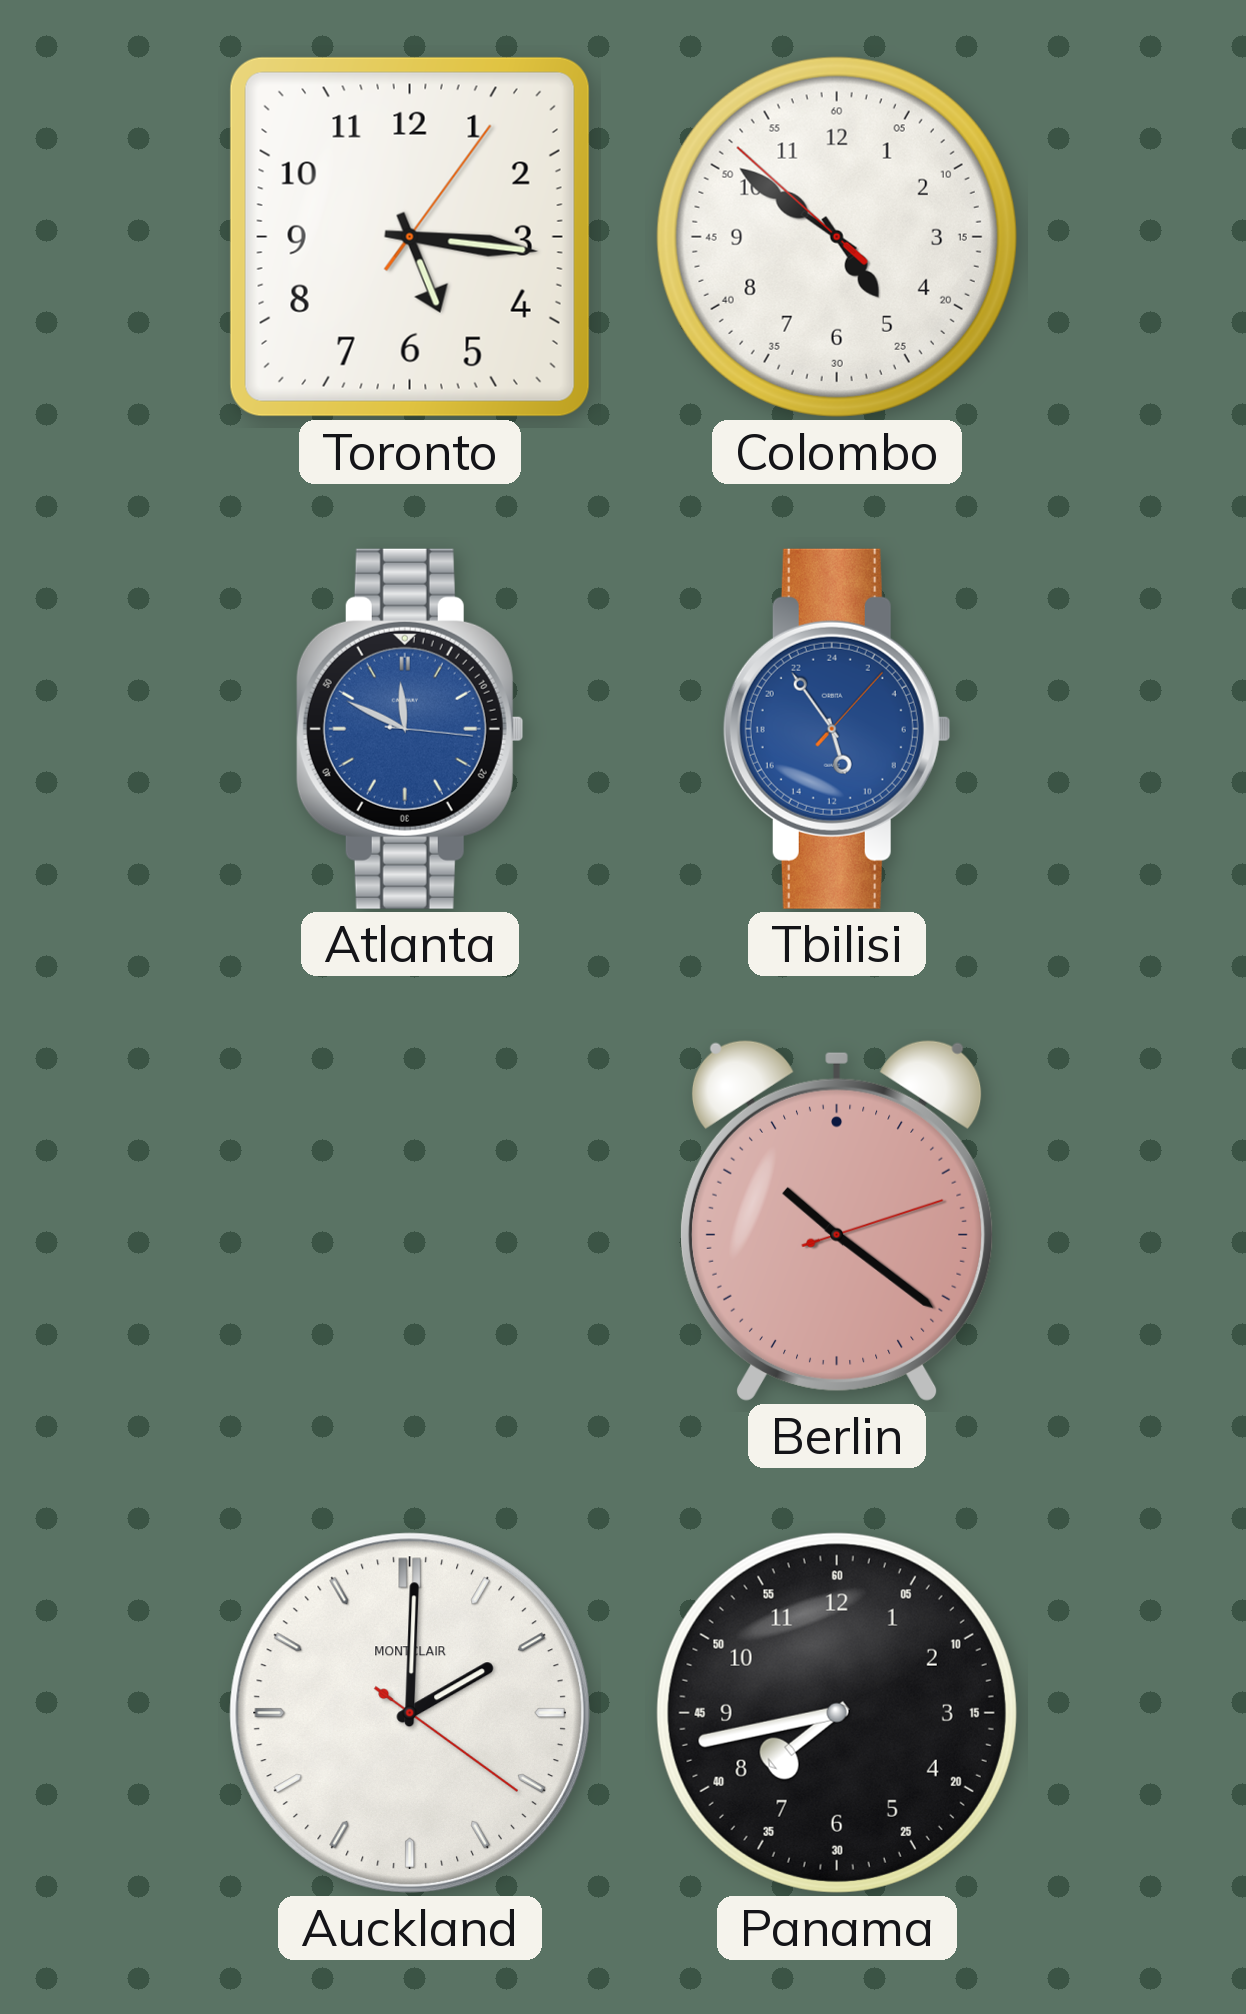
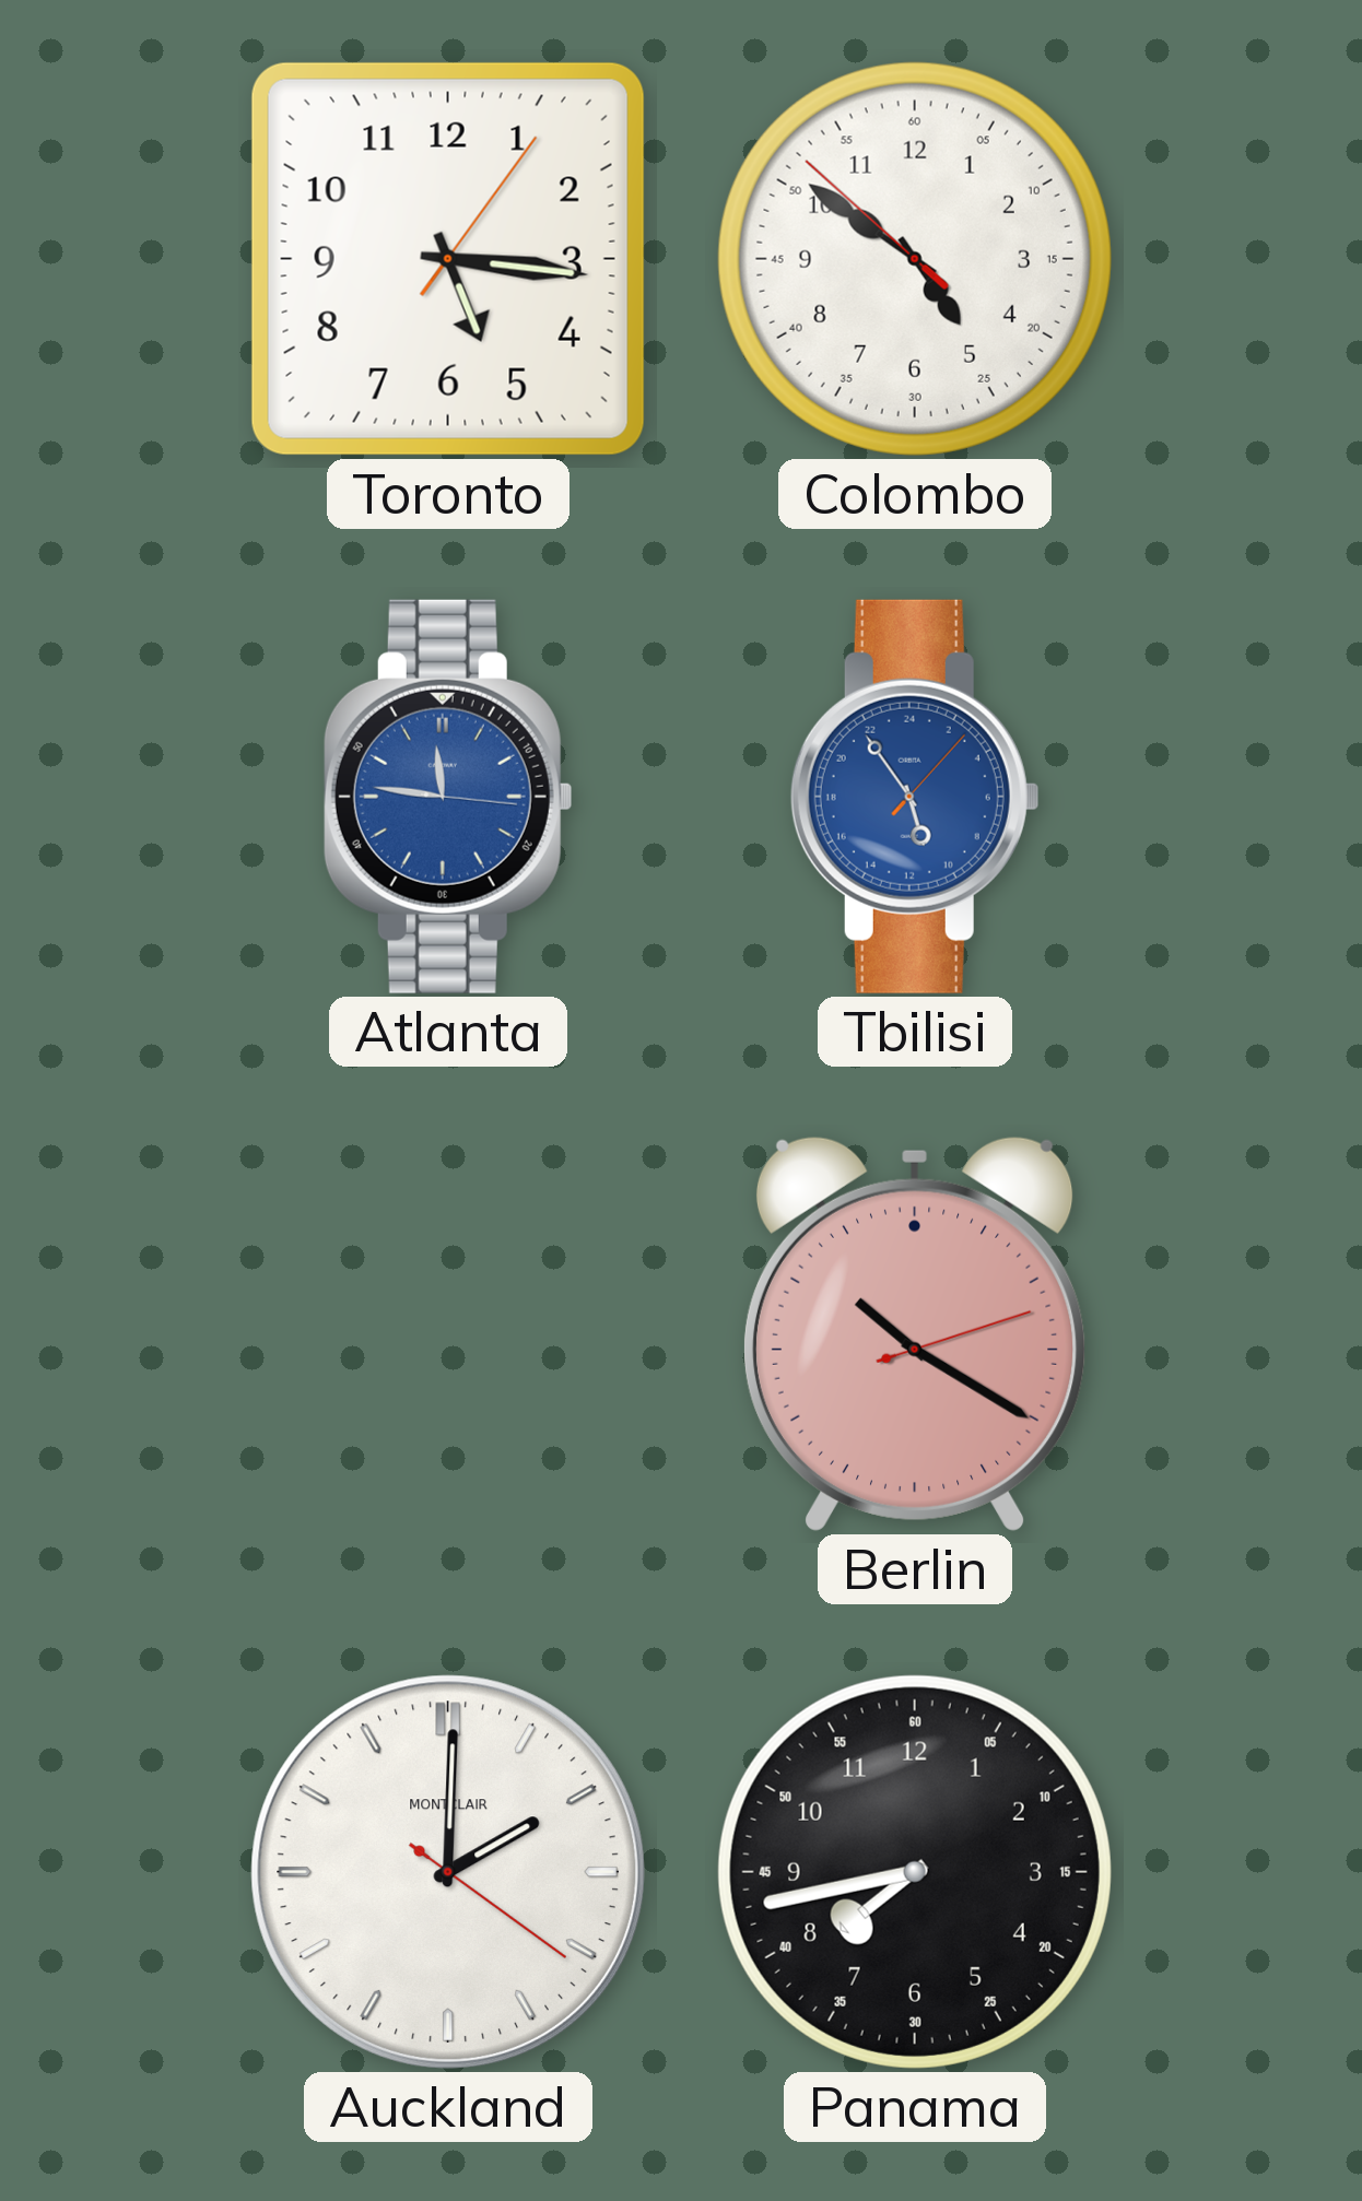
Atlanta: 11:49 -> 11:46 (448, 797)
Berlin: 10:21 -> 10:20 (915, 1333)
